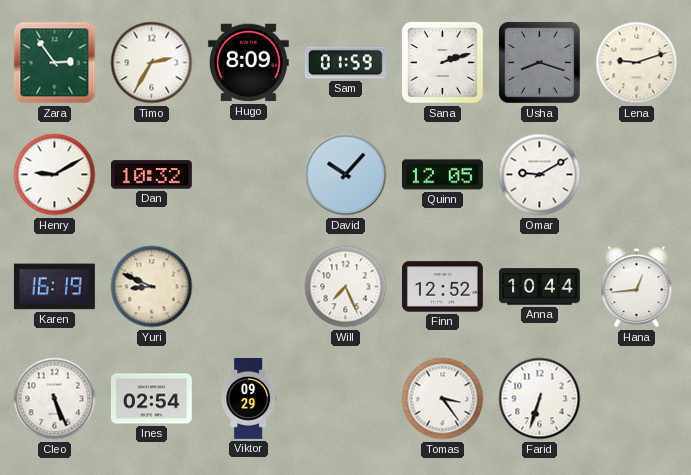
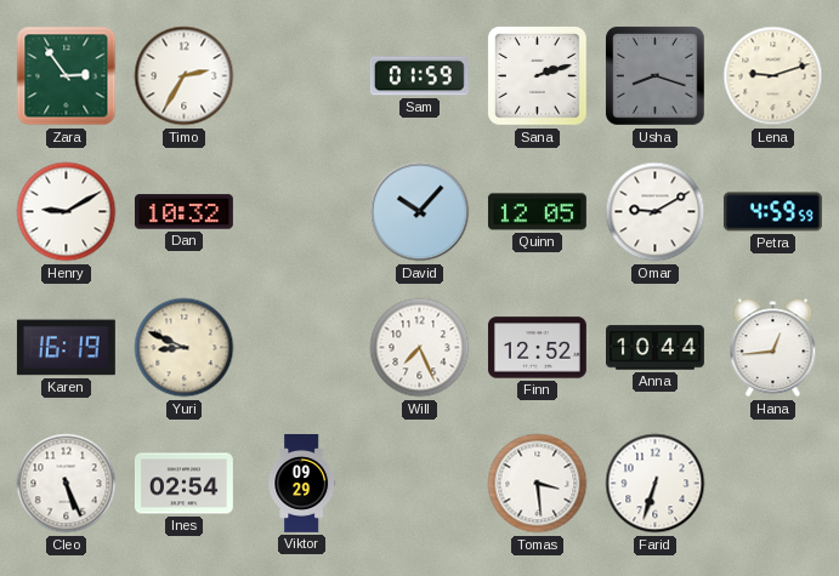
Hugo: 8:09 -> none (248, 63)
Petra: none -> 4:59 (772, 212)
Tomas: 3:24 -> 3:29 (538, 484)
